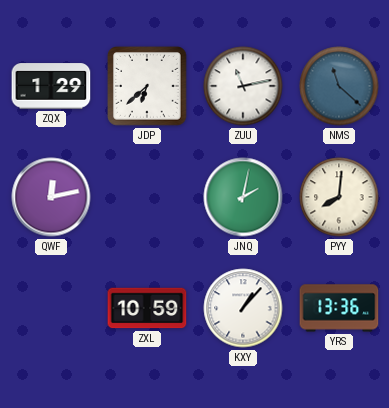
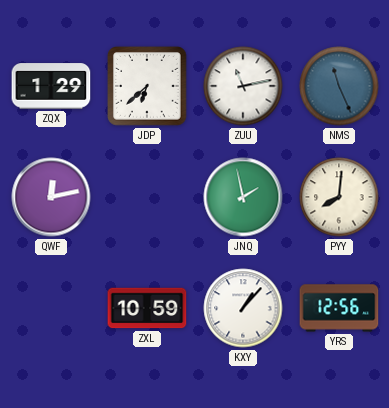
NMS: 11:22 -> 11:26 (339, 86)
JNQ: 2:02 -> 1:58 (243, 197)
YRS: 13:36 -> 12:56 (339, 308)
